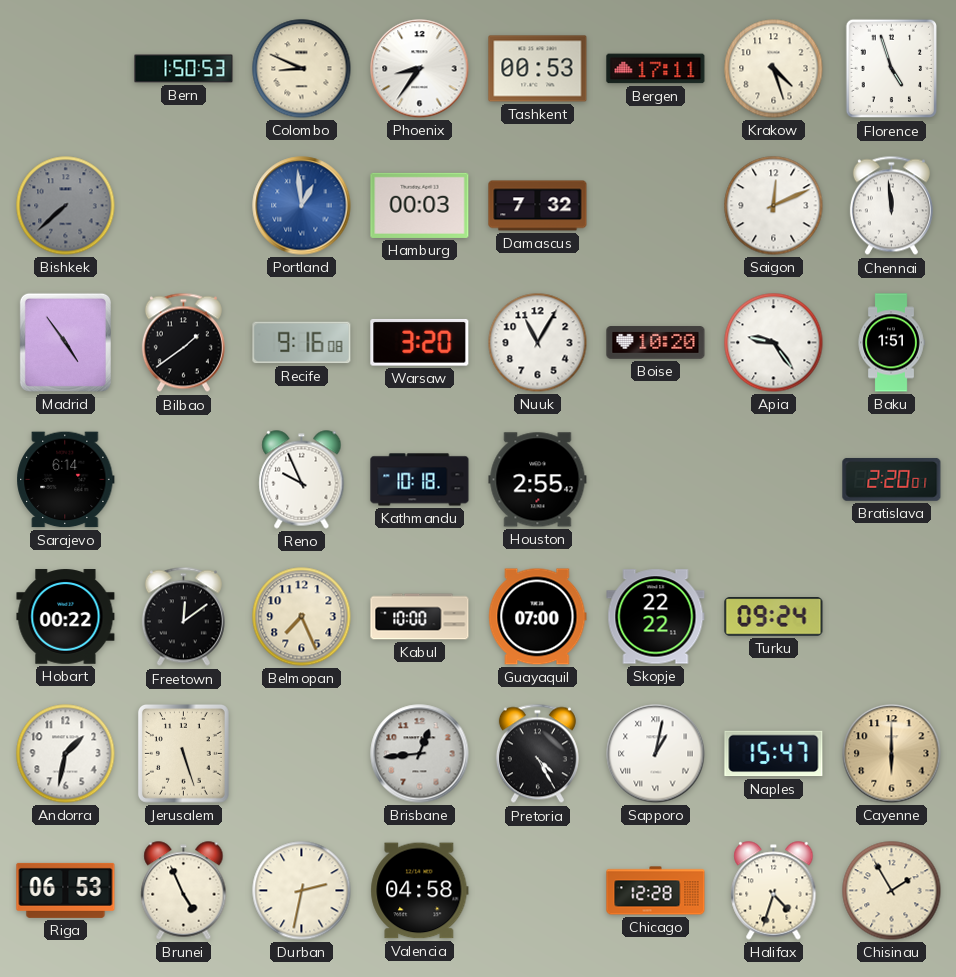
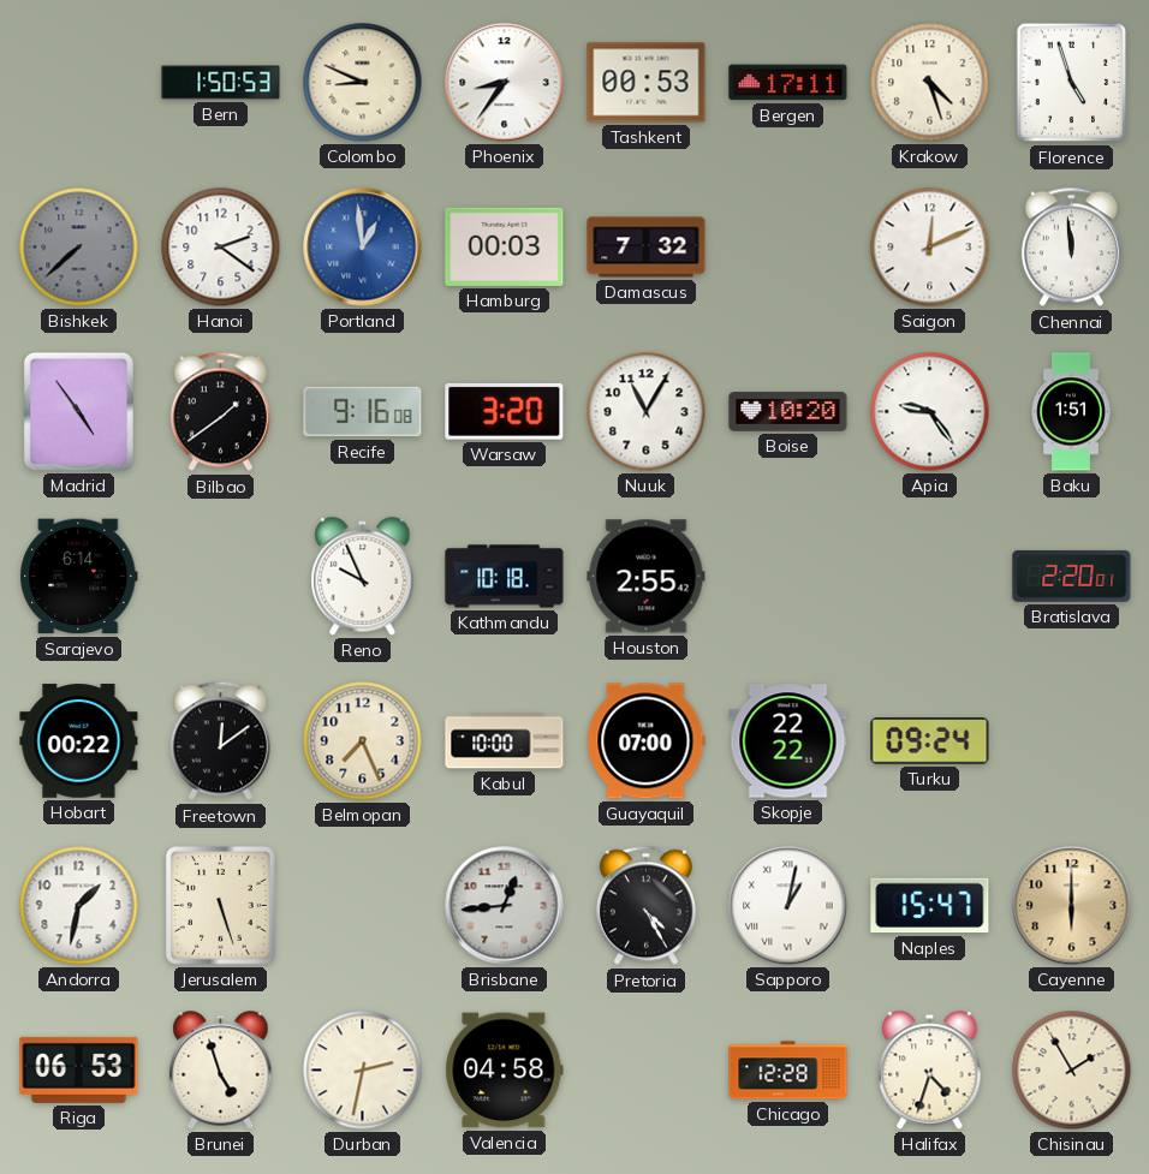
Hanoi: none -> 2:21 (221, 248)
Brunei: 4:56 -> 4:57 (221, 1071)
